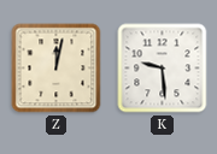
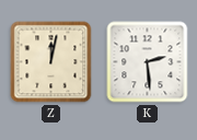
K: 9:29 -> 2:29 (148, 62)
